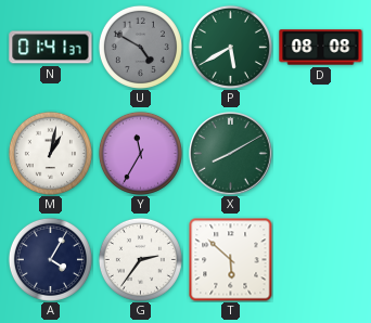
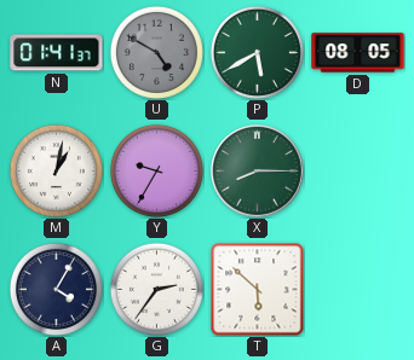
D: 08:08 -> 08:05 (358, 53)
Y: 11:35 -> 9:35 (156, 170)
X: 8:10 -> 8:15 (258, 172)
